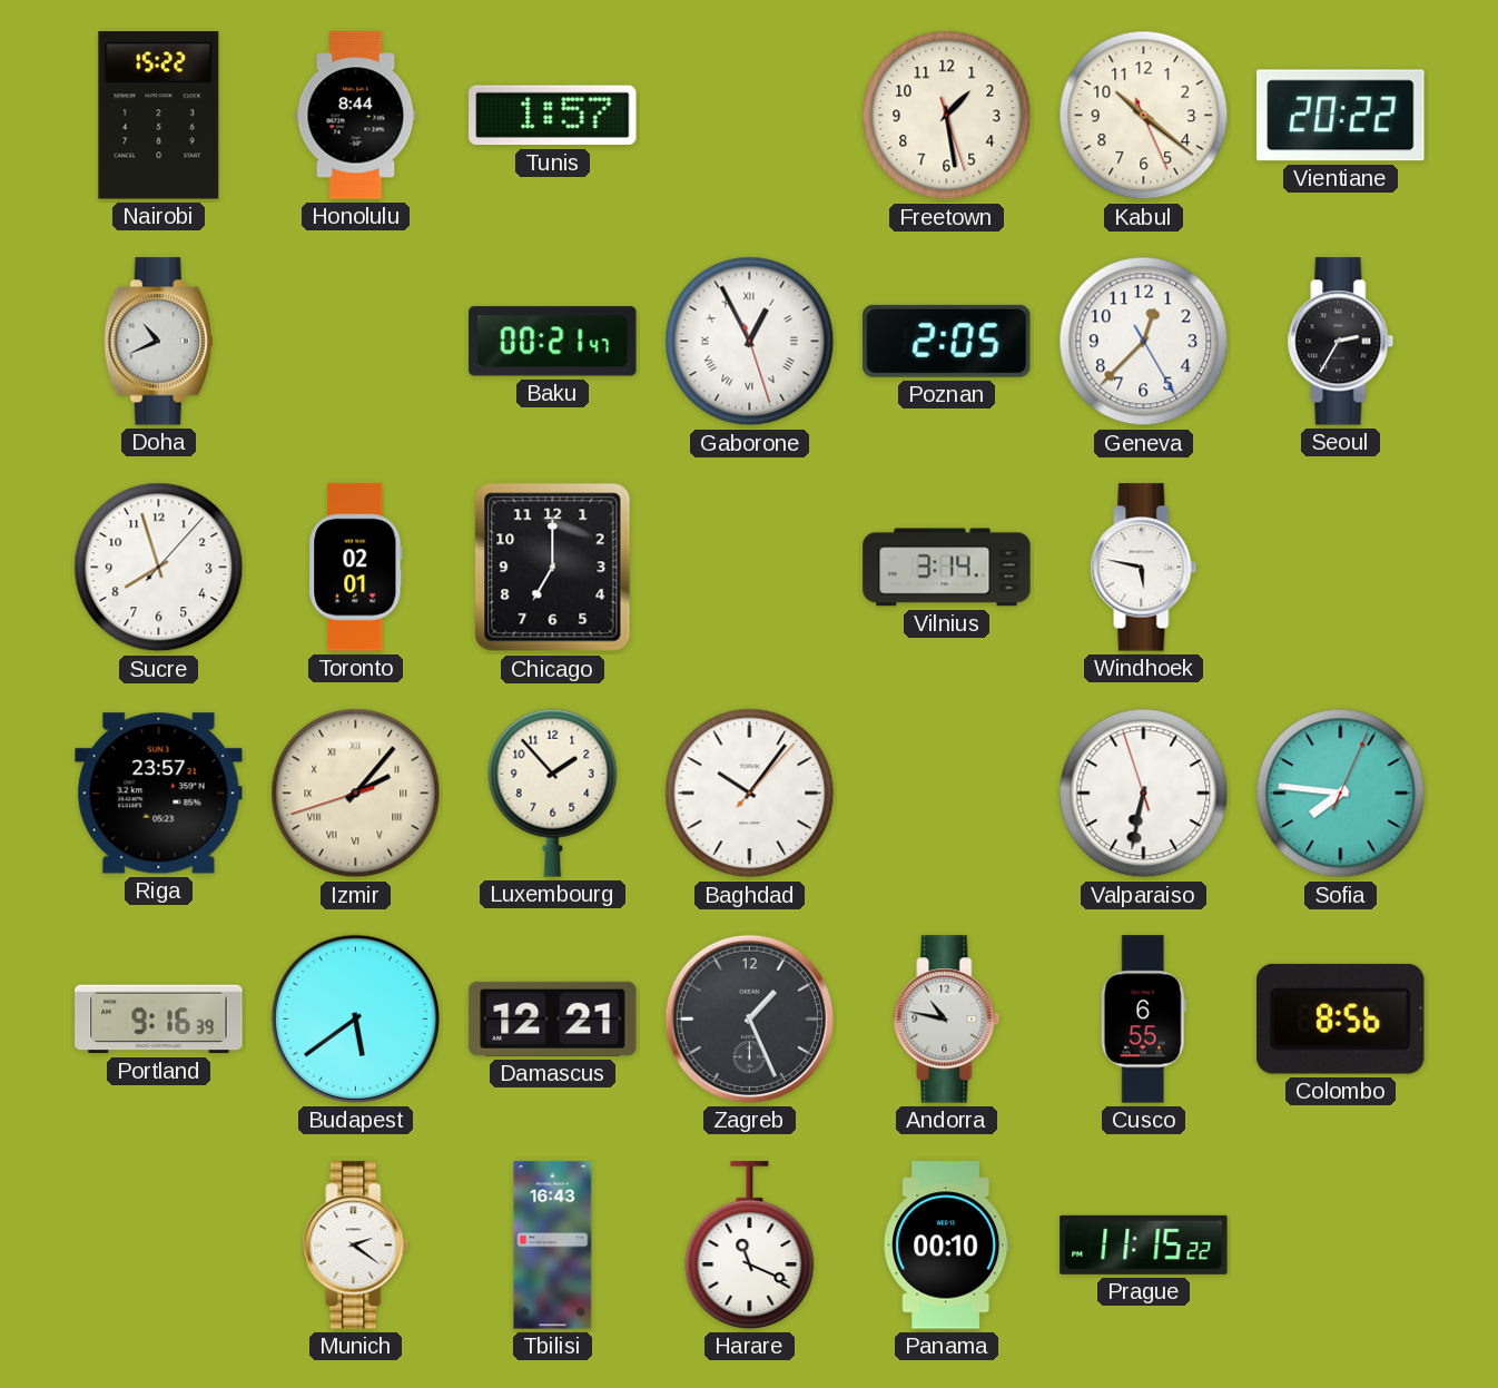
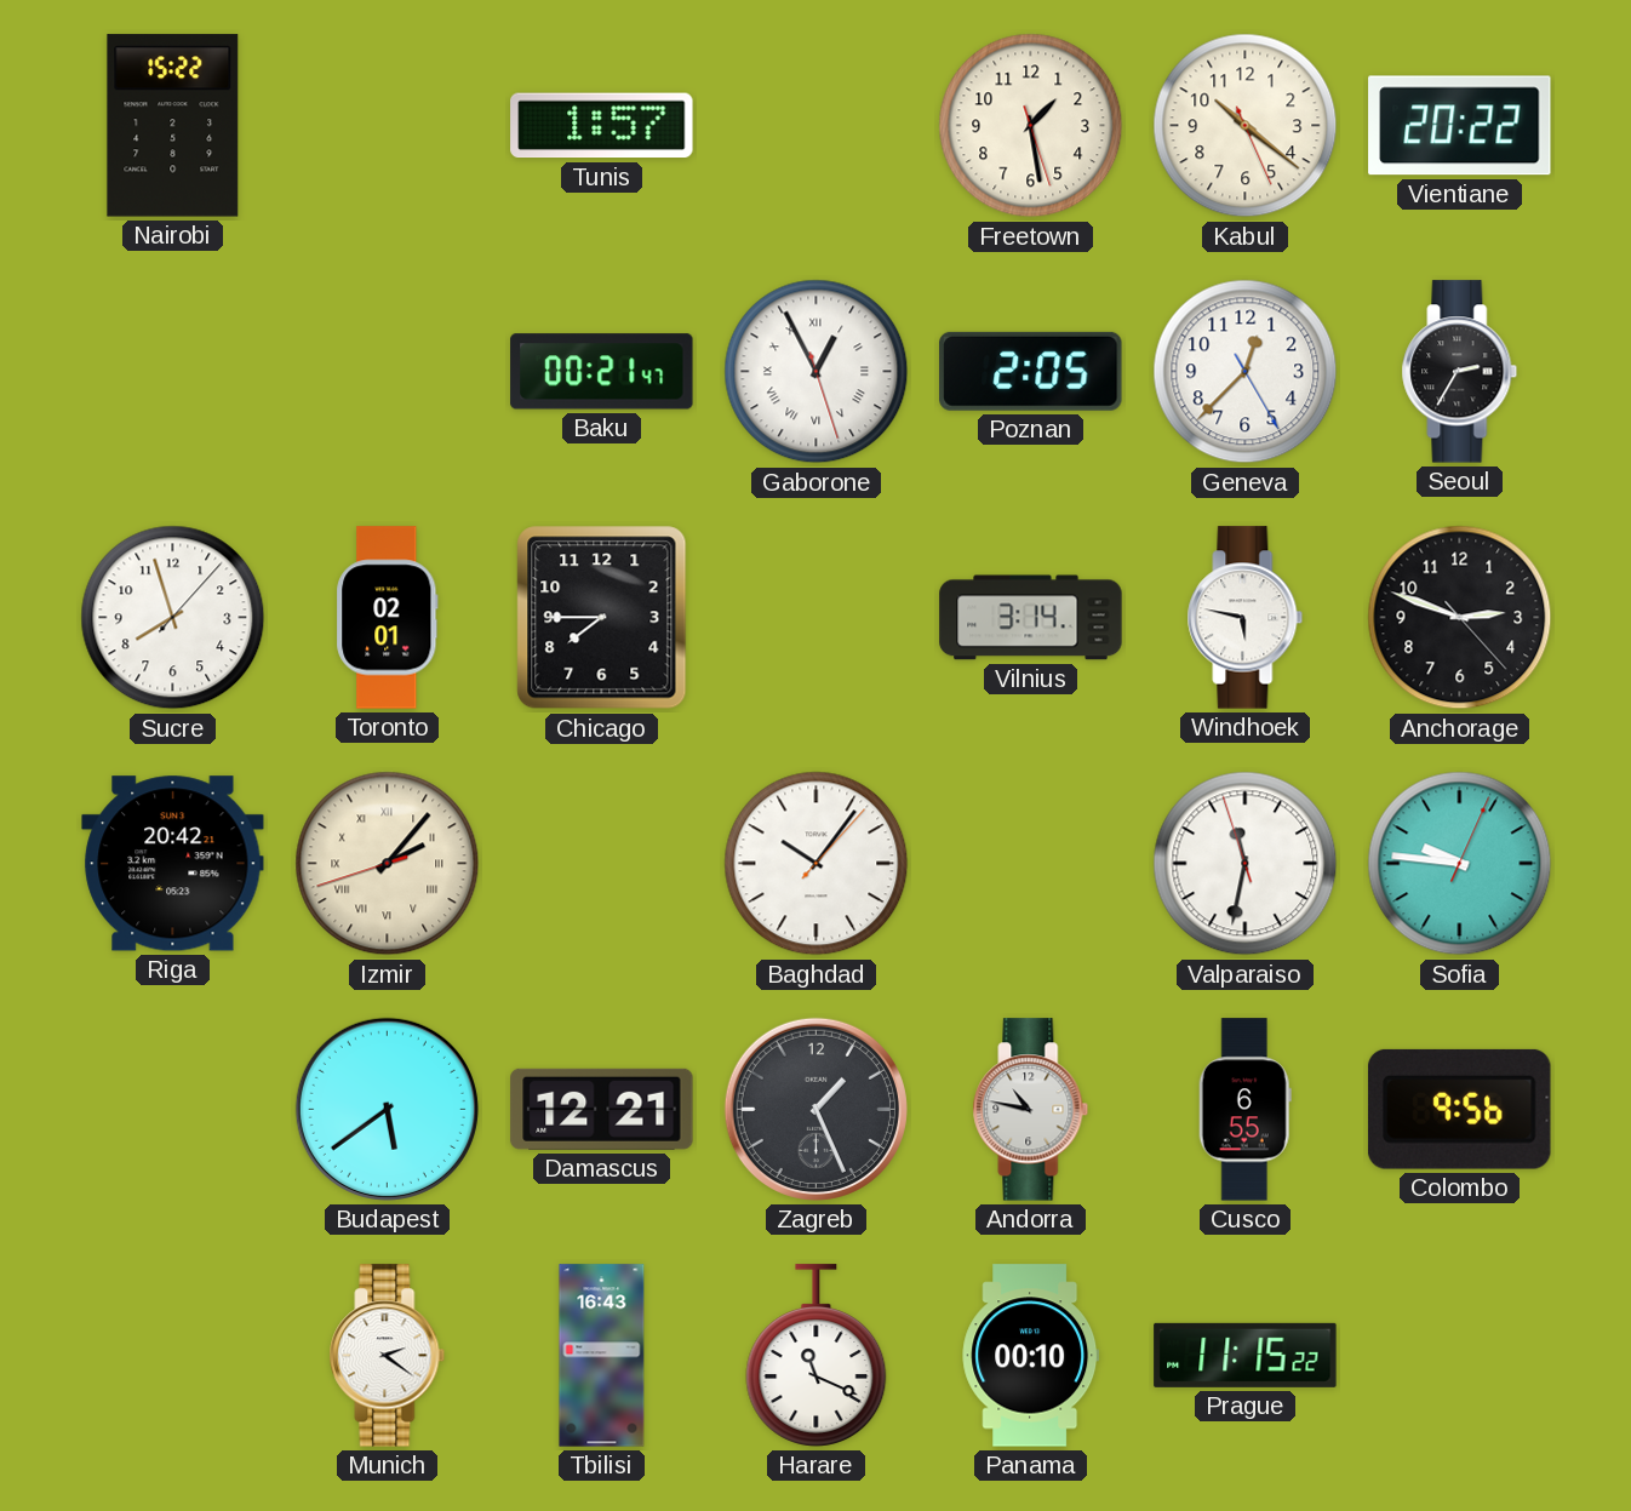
Honolulu: 8:44 -> none (356, 116)
Doha: 10:41 -> none (158, 342)
Chicago: 7:00 -> 7:45 (602, 618)
Anchorage: none -> 2:48 (1460, 618)
Riga: 23:57 -> 20:42 (173, 864)
Luxembourg: 1:53 -> none (553, 793)
Valparaiso: 6:31 -> 11:31 (1246, 864)
Sofia: 7:46 -> 9:46 (1460, 864)
Portland: 9:16 -> none (159, 1020)
Colombo: 8:56 -> 9:56 (1459, 1109)
